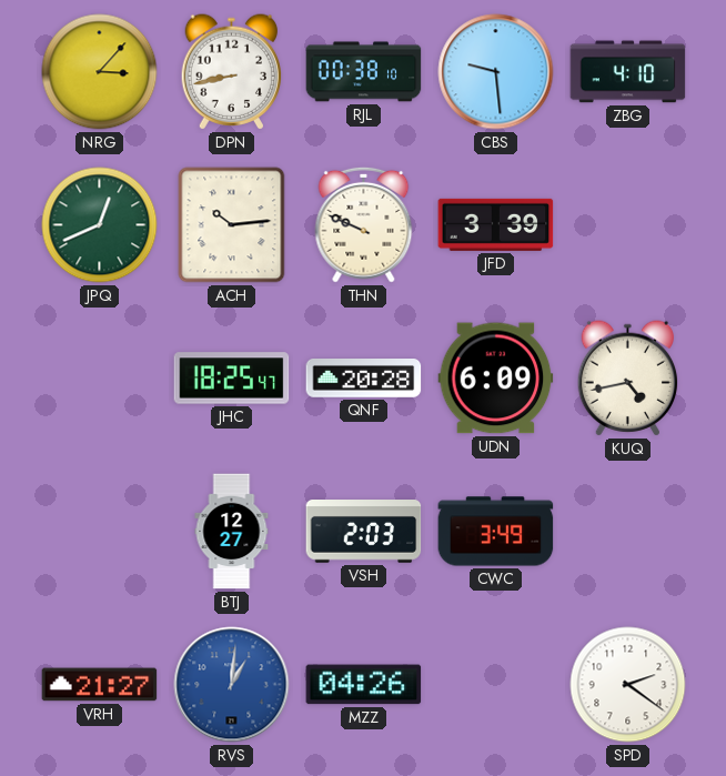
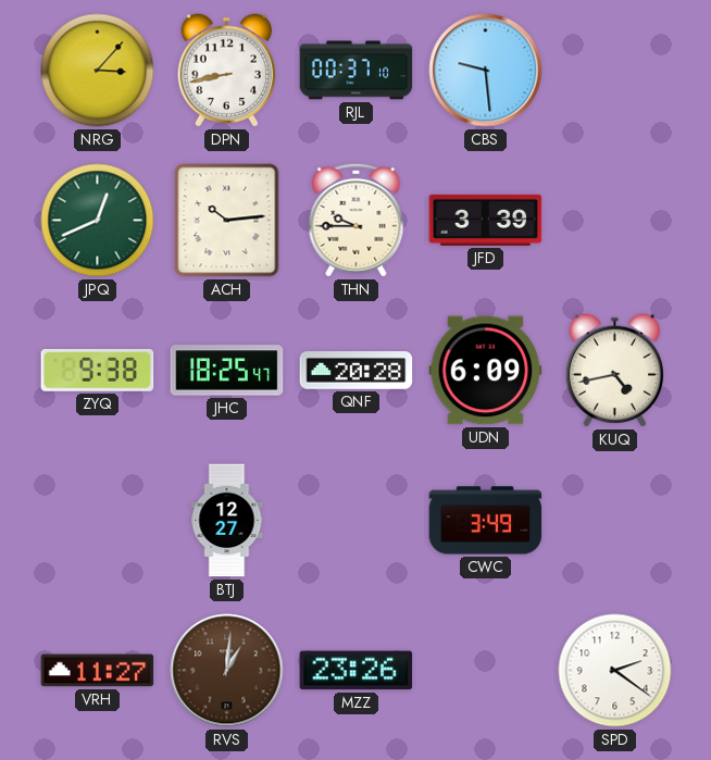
RJL: 00:38 -> 00:37 (357, 71)
ZBG: 4:10 -> none (628, 72)
THN: 9:49 -> 9:45 (357, 220)
ZYQ: none -> 9:38 (98, 370)
VSH: 2:03 -> none (364, 532)
VRH: 21:27 -> 11:27 (98, 671)
RVS dial: blue -> brown (227, 671)
MZZ: 04:26 -> 23:26 (357, 671)
